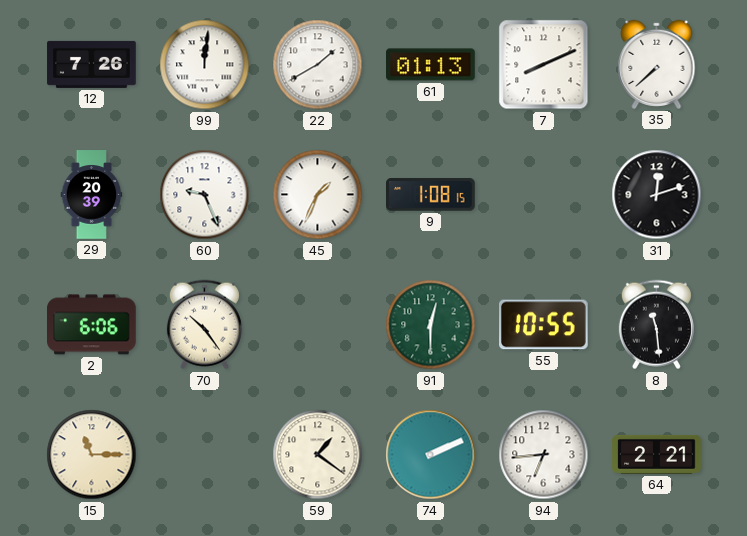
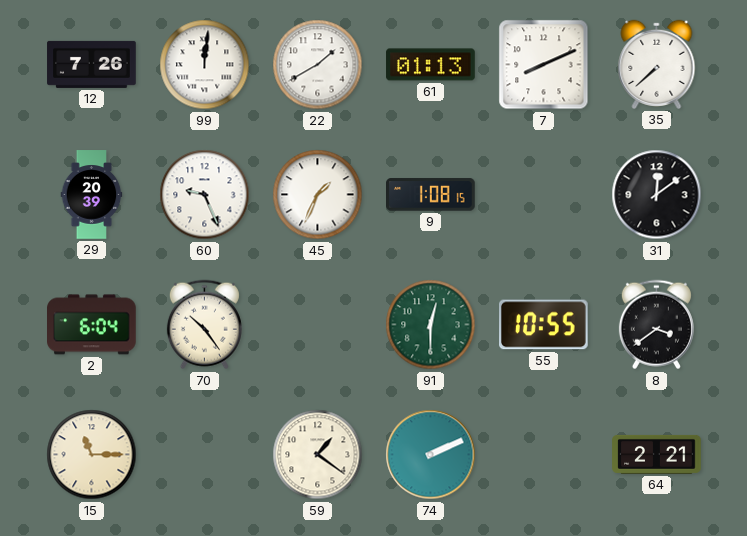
31: 12:12 -> 12:09 (657, 195)
2: 6:06 -> 6:04 (92, 325)
8: 11:29 -> 3:39 (656, 325)
94: 6:44 -> none (544, 455)
